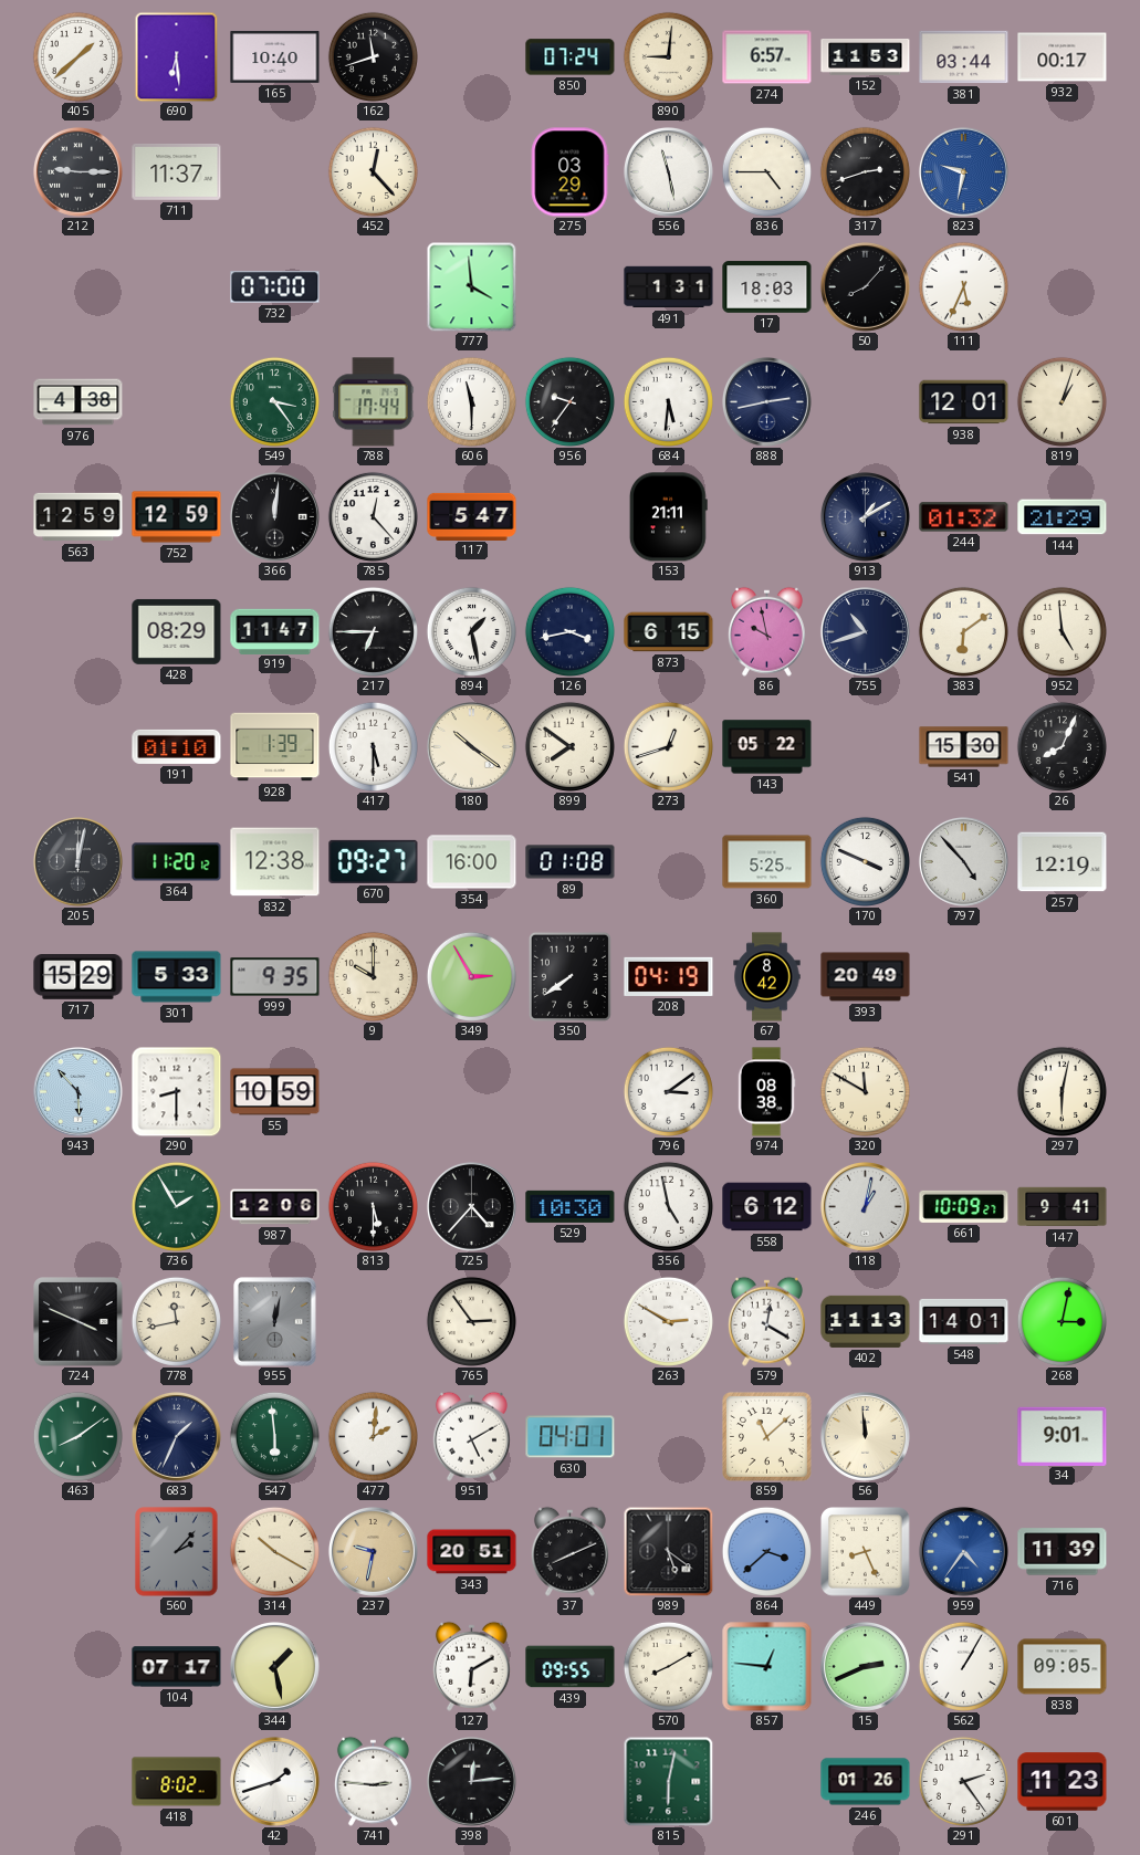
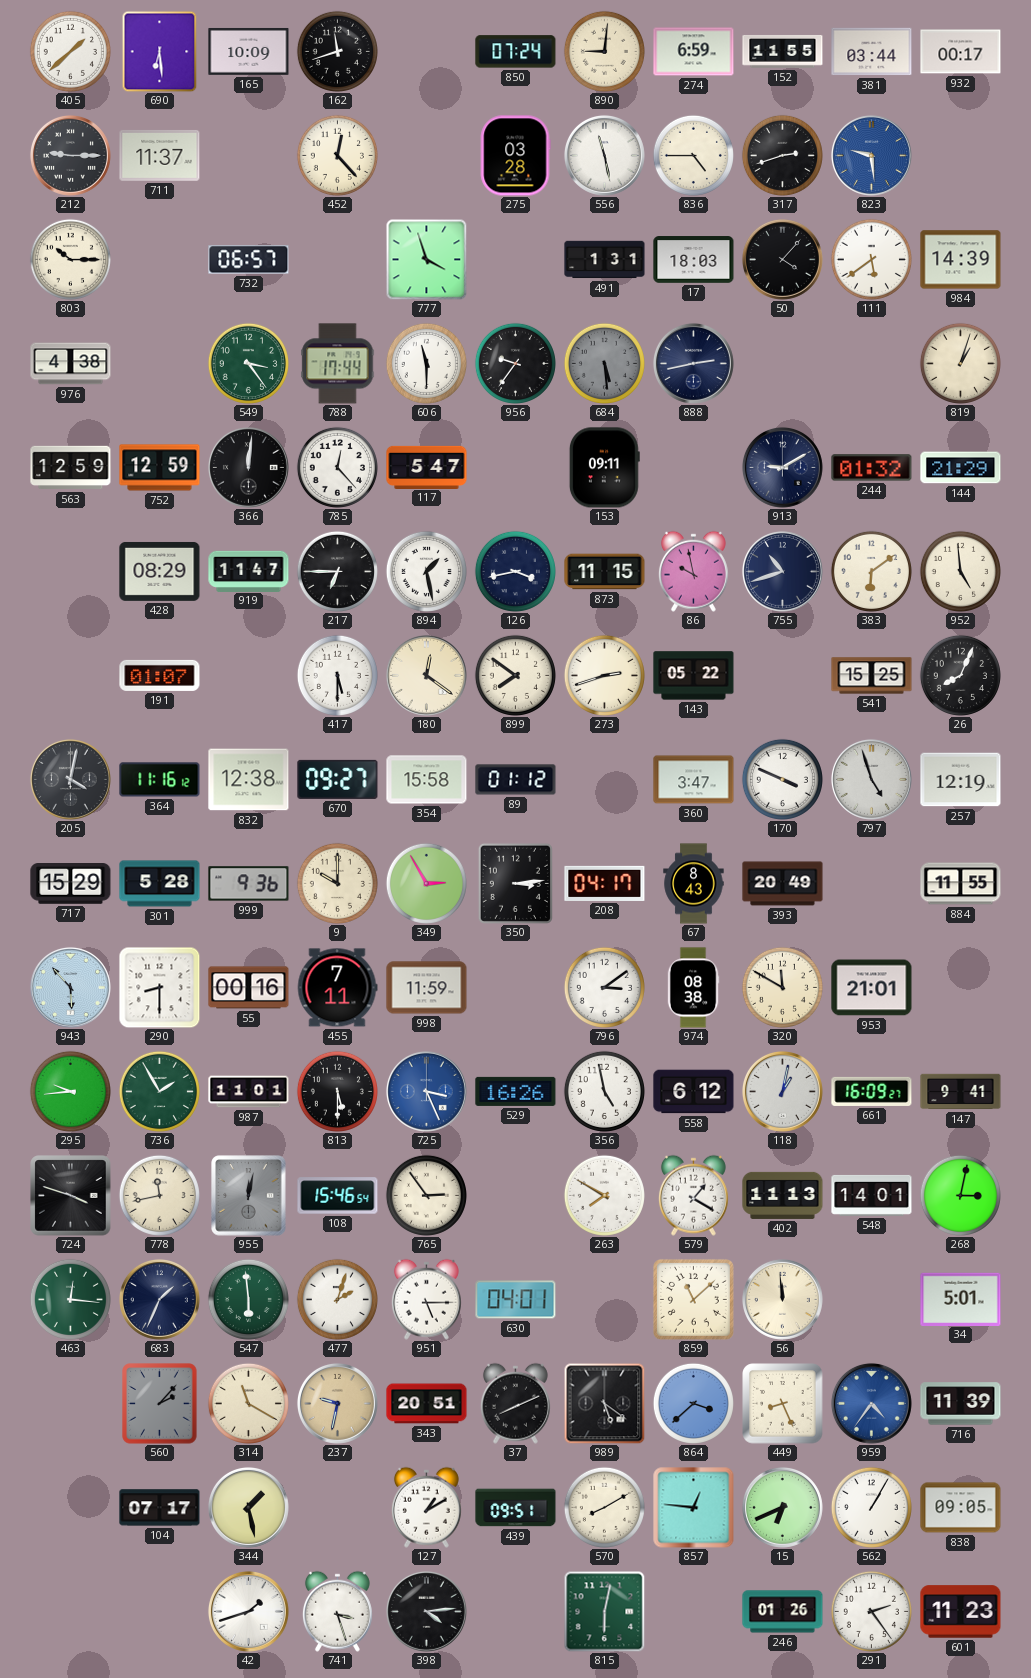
165: 10:40 -> 10:09 (249, 51)
274: 6:57 -> 6:59 (694, 52)
152: 11:53 -> 11:55 (783, 52)
275: 03:29 -> 03:28 (515, 156)
823: 9:32 -> 9:29 (871, 155)
803: none -> 10:15 (70, 259)
732: 07:00 -> 06:57 (249, 260)
777: 3:59 -> 3:57 (426, 259)
50: 8:07 -> 4:07 (782, 259)
111: 5:34 -> 5:39 (871, 259)
984: none -> 14:39 (961, 260)
684: 5:31 -> 5:29 (604, 363)
684 dial: white -> grey (604, 363)
938: 12:01 -> none (964, 402)
153: 21:11 -> 09:11 (604, 468)
913: 1:10 -> 9:10 (782, 467)
873: 6:15 -> 11:15 (605, 572)
191: 01:10 -> 01:07 (160, 675)
928: 1:39 -> none (275, 747)
180: 10:21 -> 12:21 (426, 675)
273: 12:42 -> 2:42 (604, 675)
541: 15:30 -> 15:25 (872, 676)
205: 12:02 -> 4:02 (70, 779)
364: 11:20 -> 11:16 (160, 780)
354: 16:00 -> 15:58 (427, 780)
89: 01:08 -> 01:12 (516, 780)
360: 5:25 -> 3:47 (694, 780)
797: 4:53 -> 4:57 (871, 779)
301: 5:33 -> 5:28 (160, 884)
999: 9:35 -> 9:36 (249, 884)
350: 7:39 -> 3:14 (515, 883)
208: 04:19 -> 04:17 (605, 883)
67: 8:42 -> 8:43 (694, 884)
884: none -> 11:55 (961, 884)
55: 10:59 -> 00:16 (249, 988)
455: none -> 7:11 (337, 988)
998: none -> 11:59 (427, 988)
953: none -> 21:01 (872, 988)
297: 6:02 -> none (1061, 1091)
295: none -> 9:44 (70, 1091)
987: 12:06 -> 11:01 (249, 1092)
725: 4:37 -> 3:26 (426, 1091)
725 dial: black -> blue (426, 1091)
529: 10:30 -> 16:26 (516, 1091)
661: 10:09 -> 16:09 (872, 1091)
724: 3:49 -> 3:48 (71, 1196)
108: none -> 15:46 (338, 1196)
263: 2:50 -> 7:50 (604, 1195)
579: 12:20 -> 1:20 (693, 1195)
463: 8:09 -> 12:16 (70, 1299)
477: 2:01 -> 2:03 (337, 1299)
951: 5:10 -> 5:15 (426, 1299)
34: 9:01 -> 5:01 (961, 1299)
314: 10:20 -> 11:20 (248, 1403)
127: 6:10 -> 1:10 (426, 1507)
439: 09:55 -> 09:51 (516, 1508)
15: 2:41 -> 6:41 (782, 1507)
418: 8:02 -> none (177, 1782)
741: 2:46 -> 3:27 (337, 1611)
398: 12:14 -> 4:14 (426, 1611)
